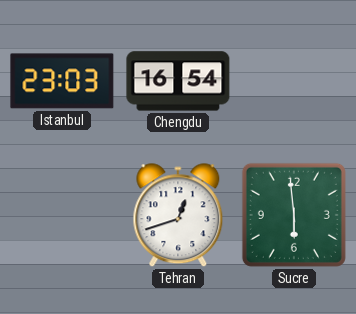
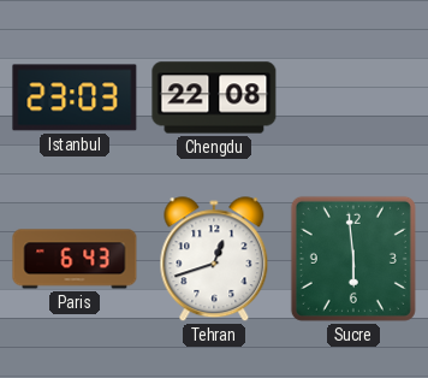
Chengdu: 16:54 -> 22:08 (214, 98)
Paris: none -> 6:43 (75, 259)
